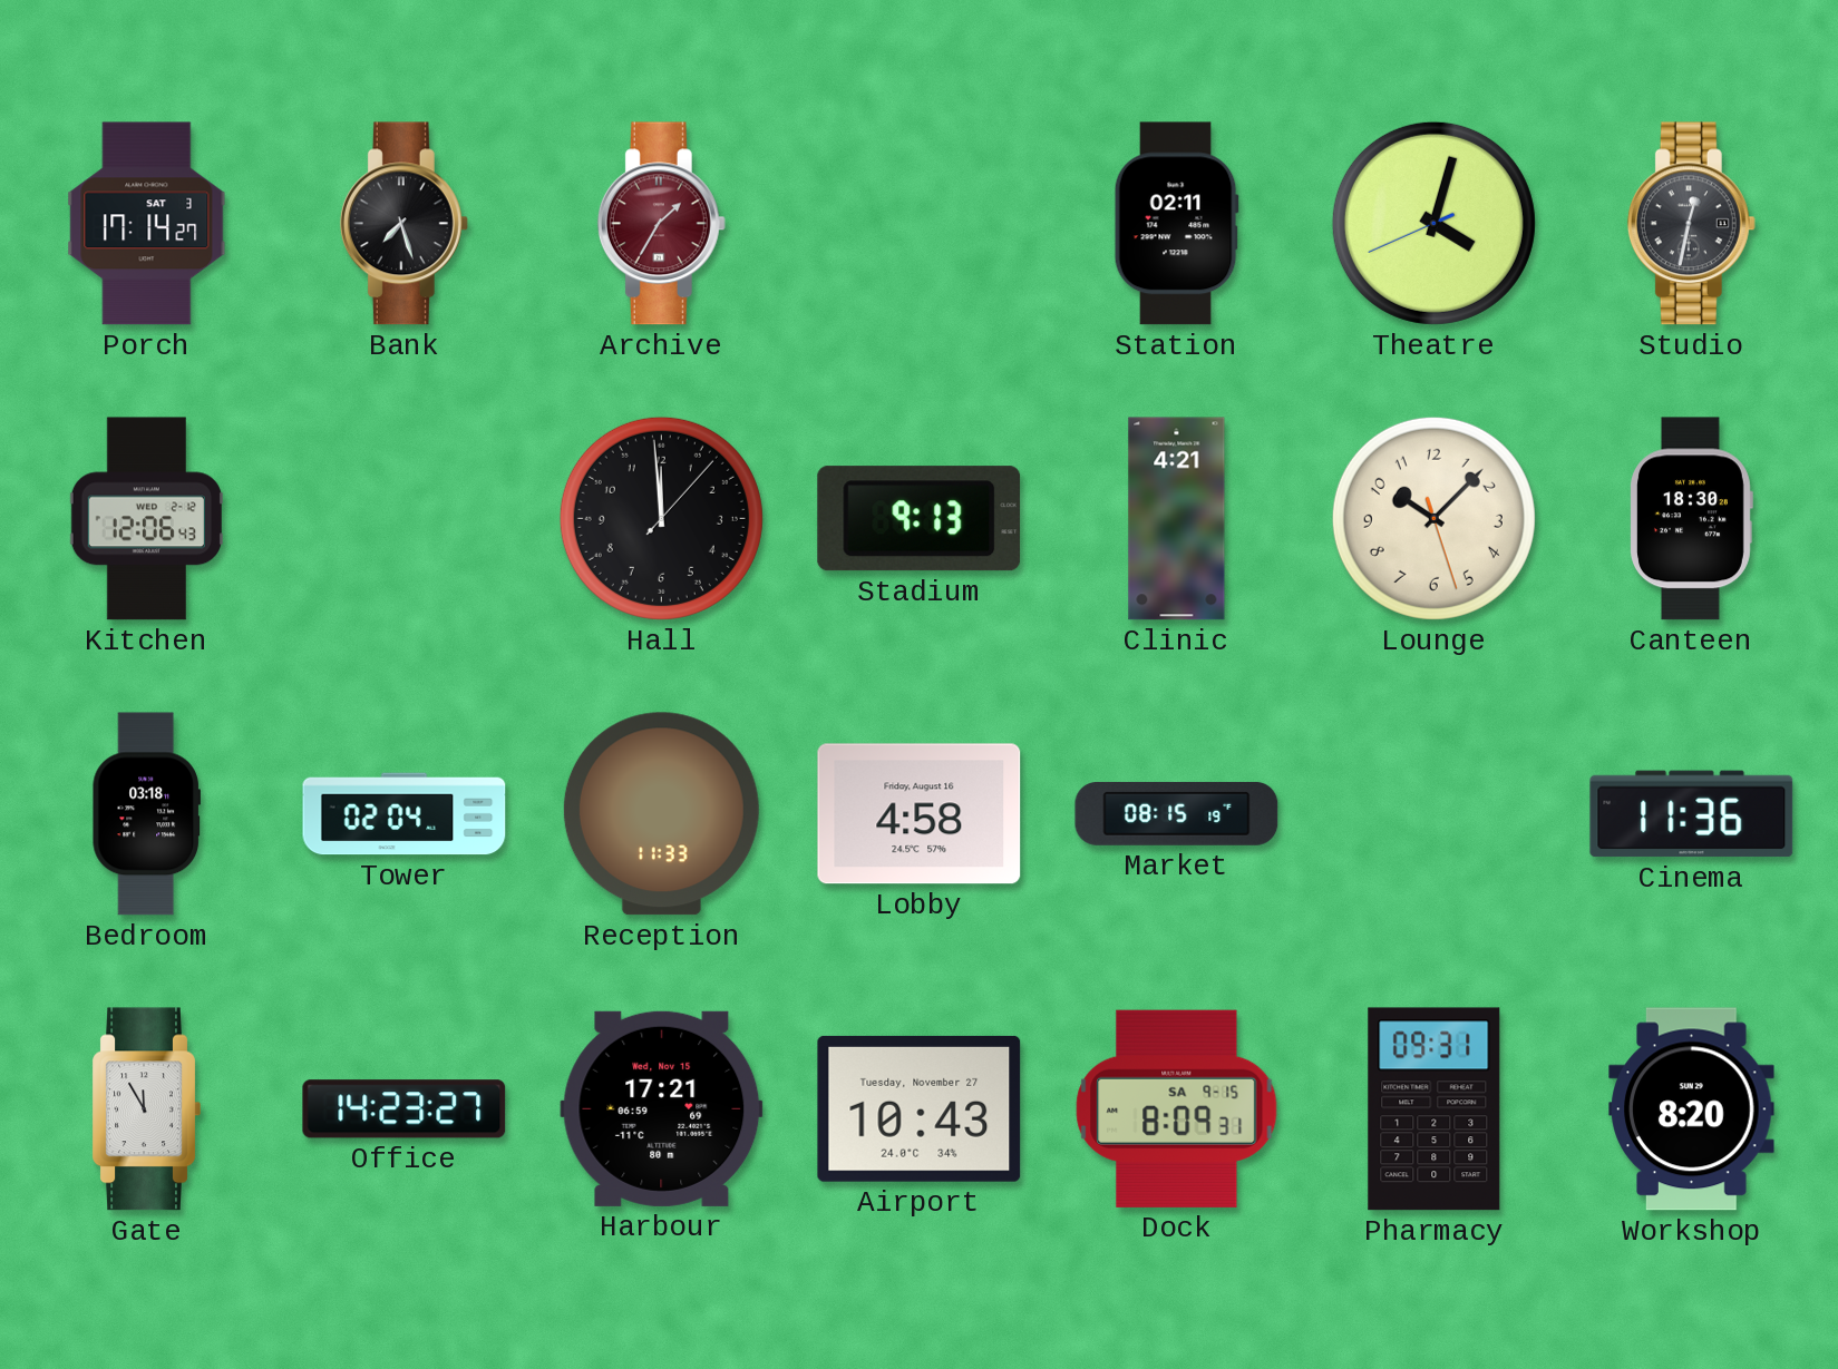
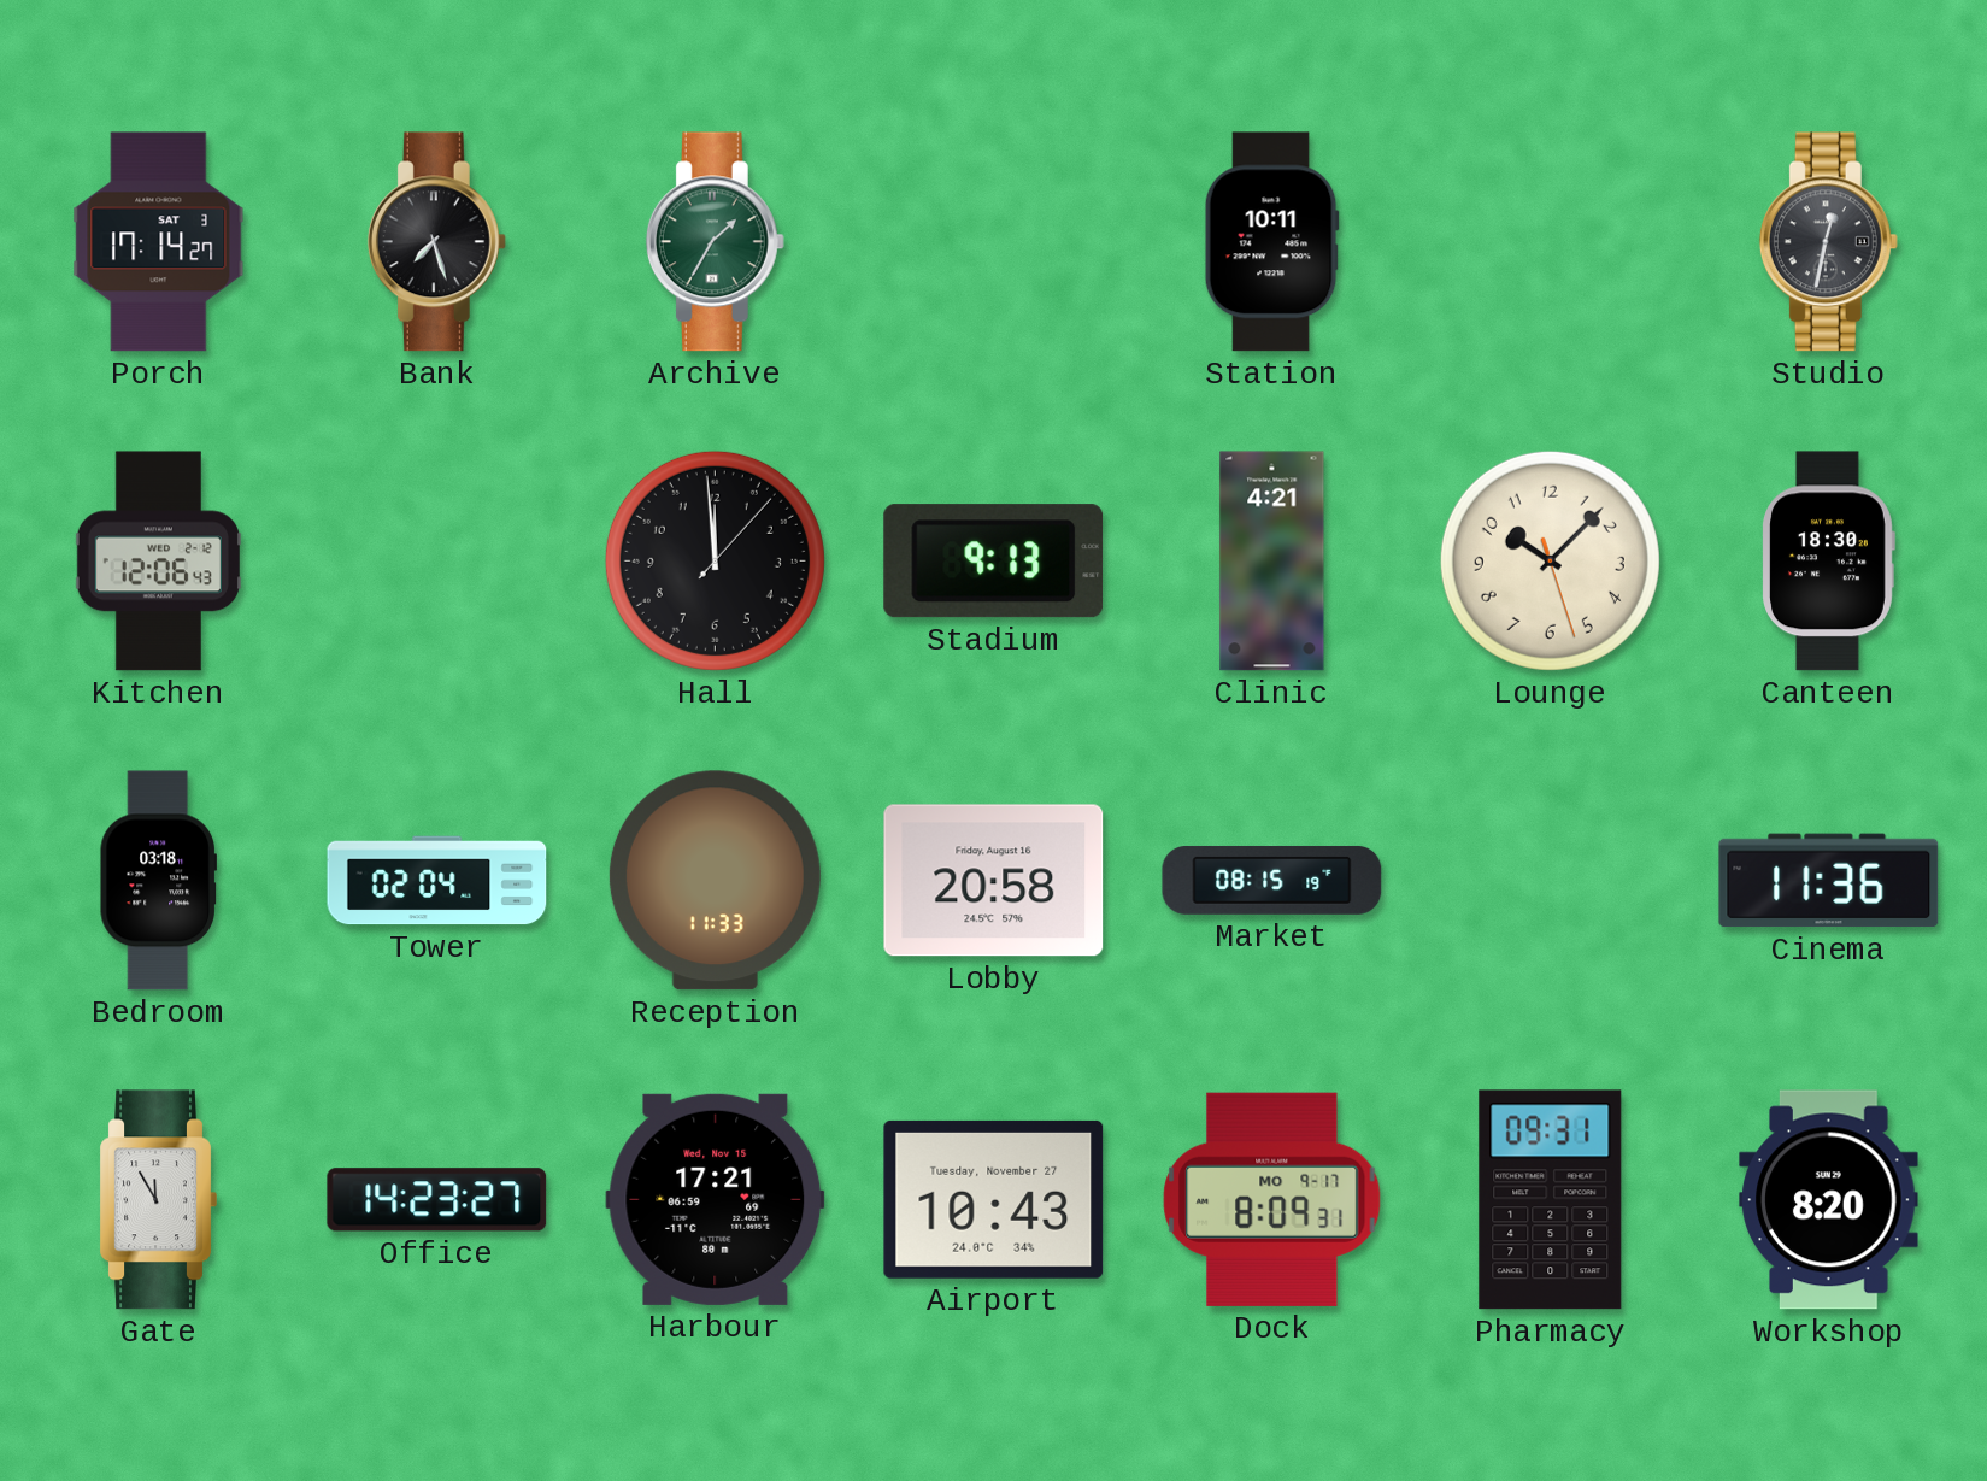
Archive dial: burgundy -> green (715, 242)
Station: 02:11 -> 10:11 (1271, 242)
Theatre: 4:02 -> none (1433, 223)
Lobby: 4:58 -> 20:58 (994, 881)
Dock date: SA 9-15 -> MO 9-17 (1272, 1199)
